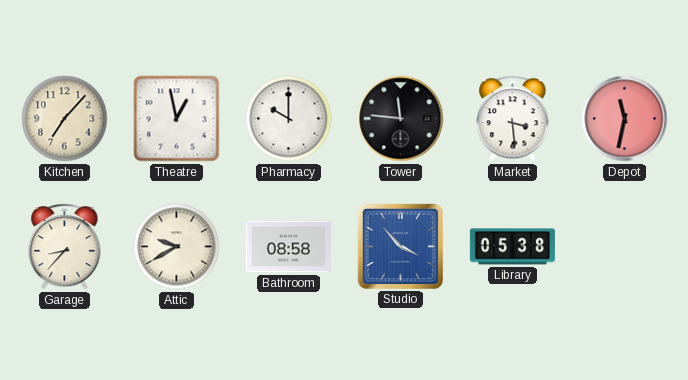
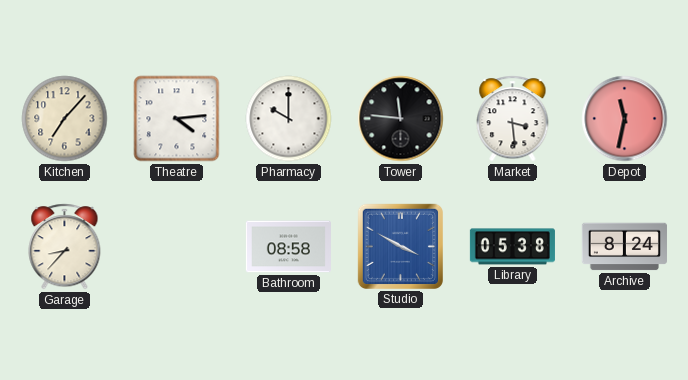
Theatre: 12:58 -> 4:14 (177, 119)
Attic: 9:40 -> none (177, 247)
Studio: 3:53 -> 3:50 (400, 246)
Archive: none -> 8:24 (624, 247)
